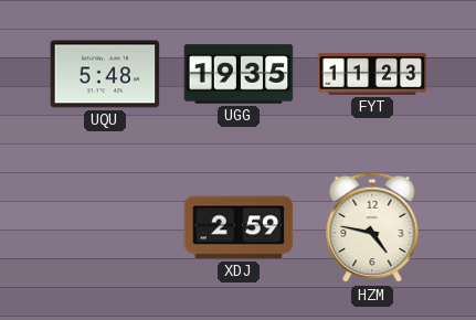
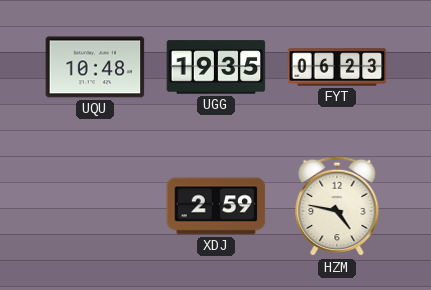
UQU: 5:48 -> 10:48 (95, 67)
FYT: 11:23 -> 06:23 (337, 67)
